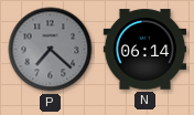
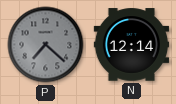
N: 06:14 -> 12:14 (132, 45)
